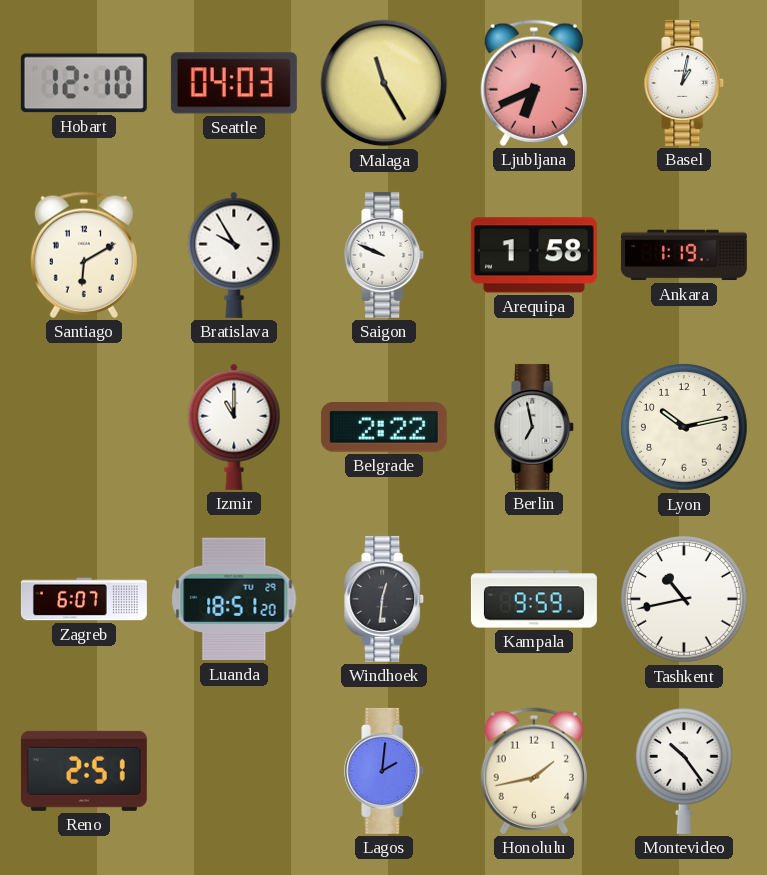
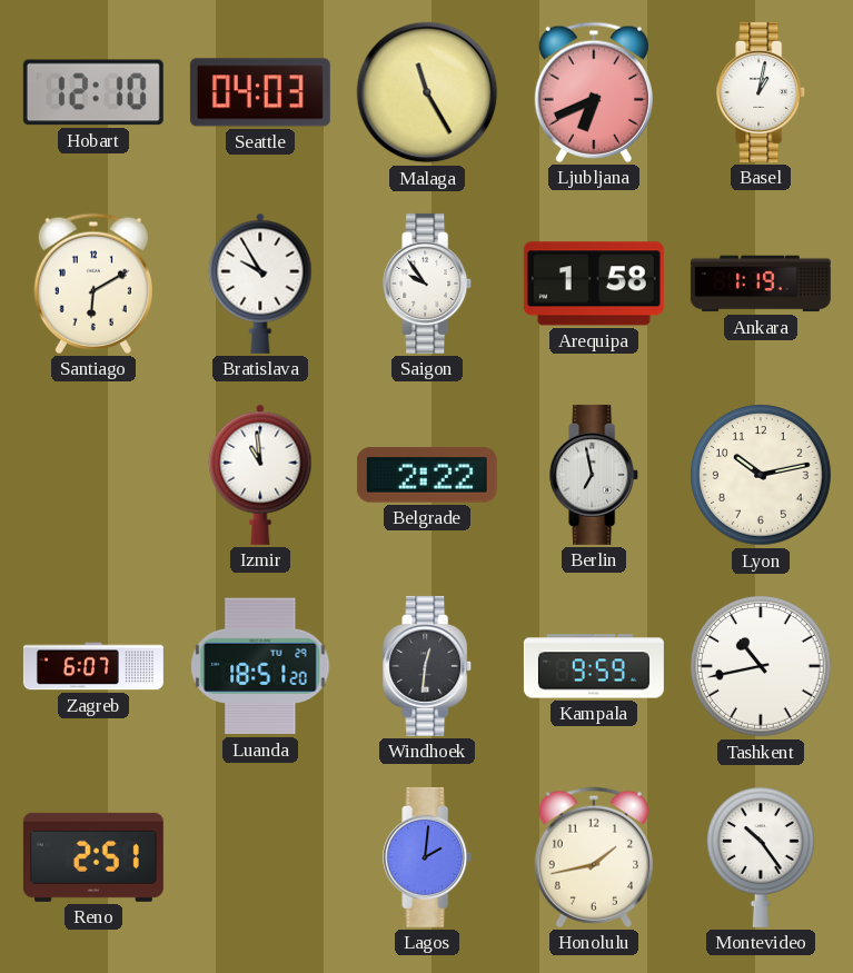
Saigon: 9:49 -> 9:54 (428, 284)
Izmir: 11:00 -> 10:59 (260, 475)
